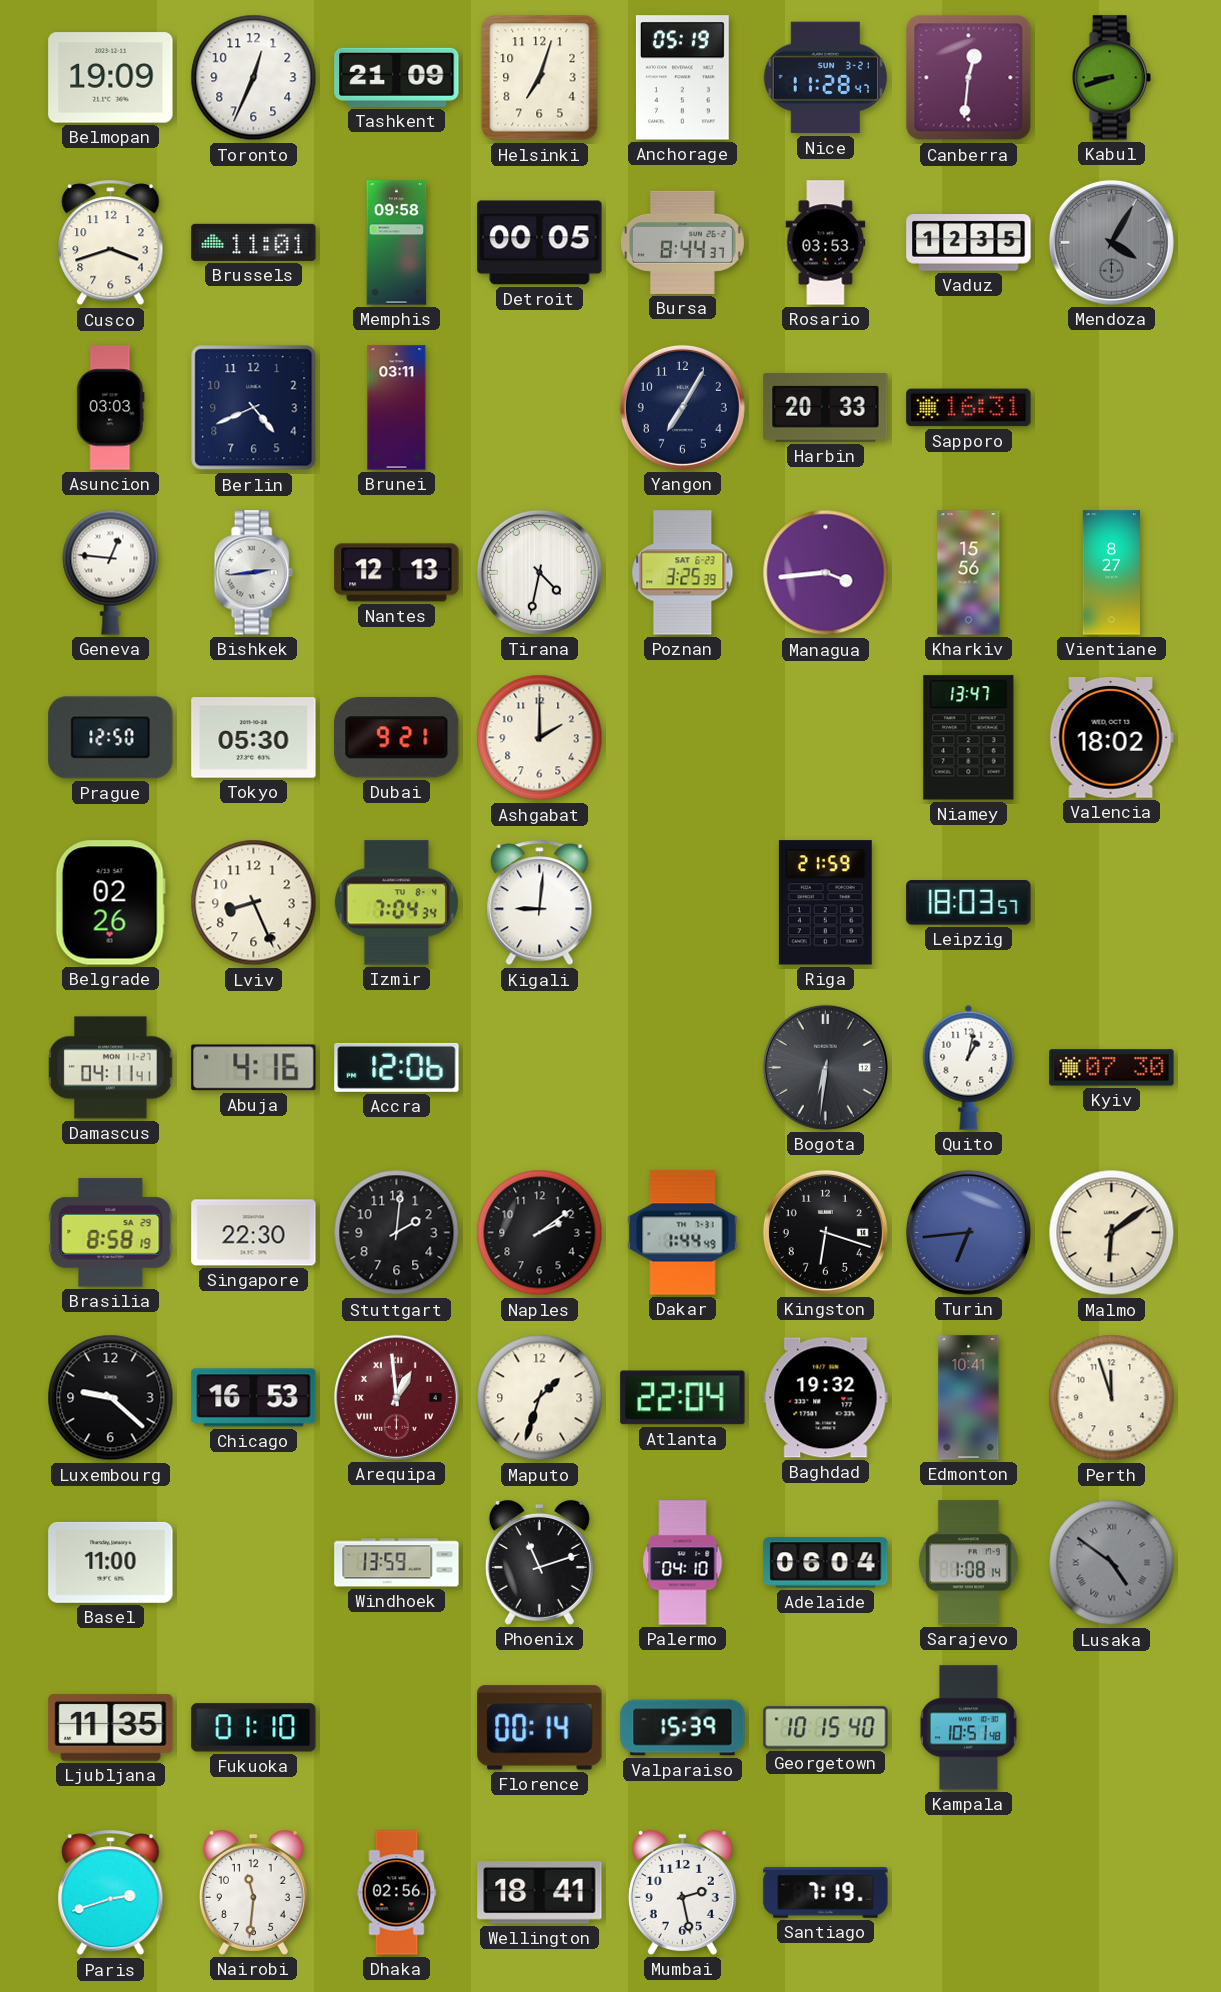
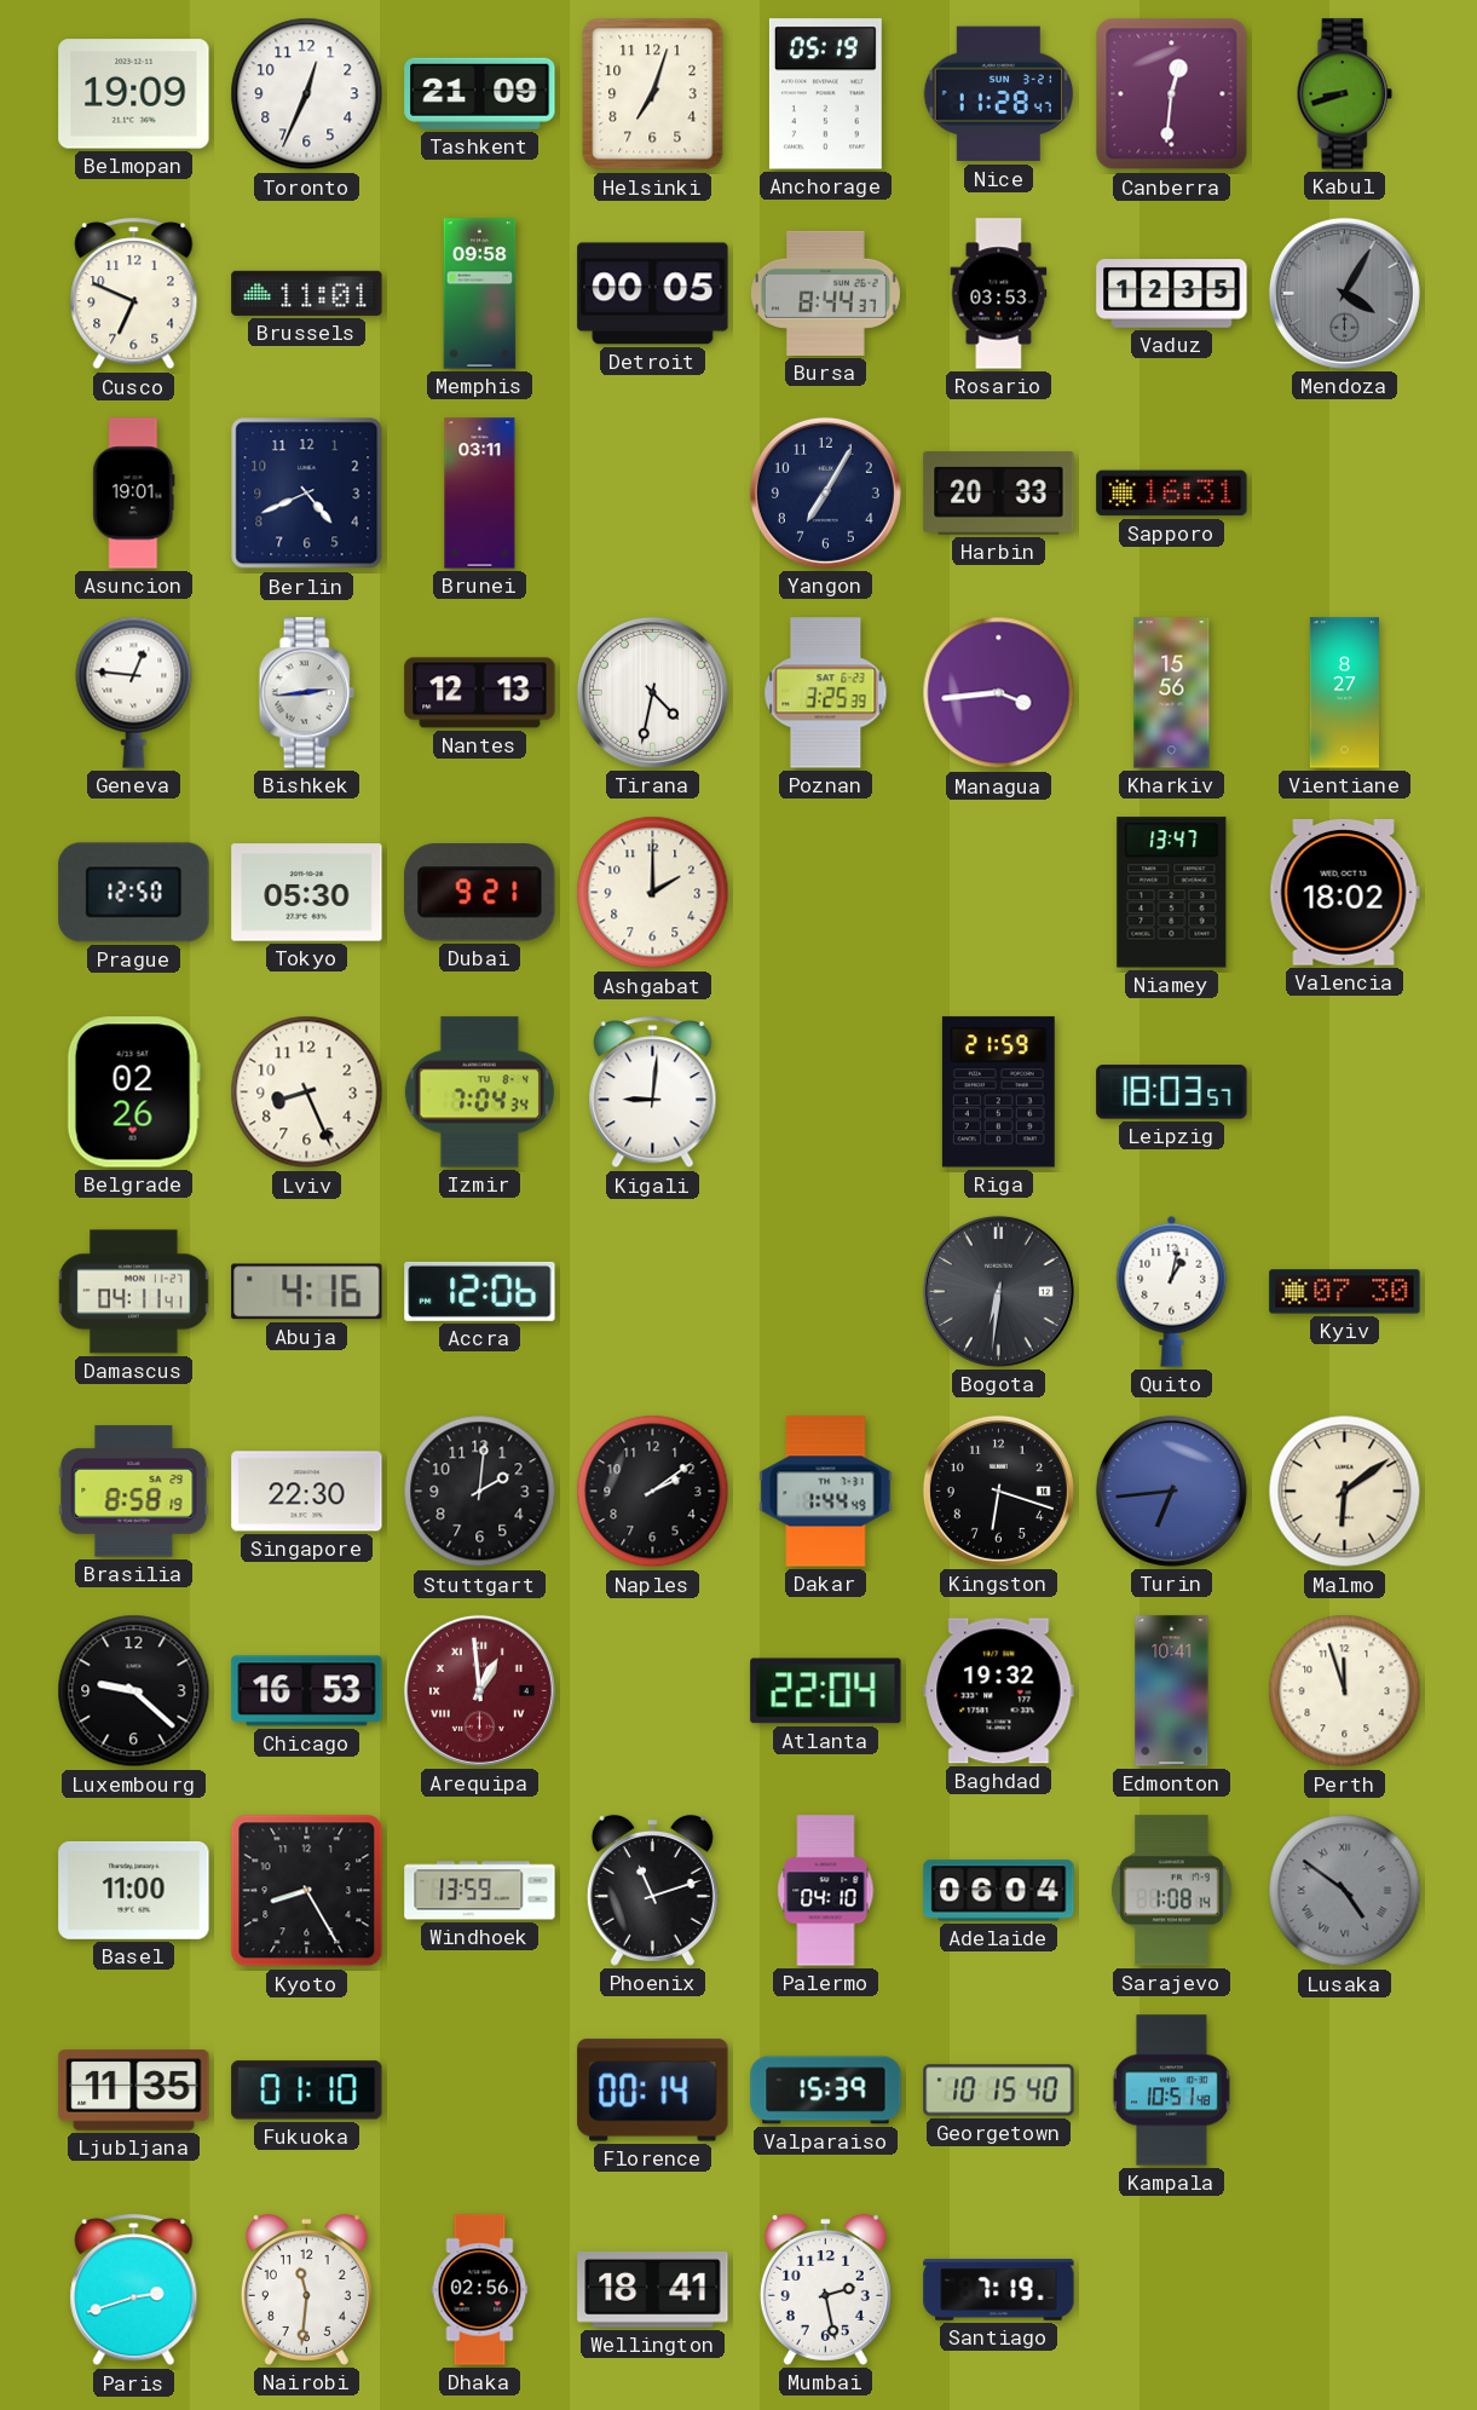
Cusco: 3:42 -> 6:49 (134, 294)
Asuncion: 03:03 -> 19:01 (134, 494)
Maputo: 1:33 -> none (540, 1398)
Kyoto: none -> 8:25 (307, 1891)
